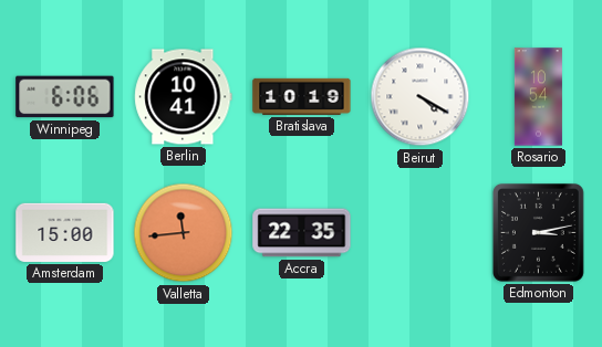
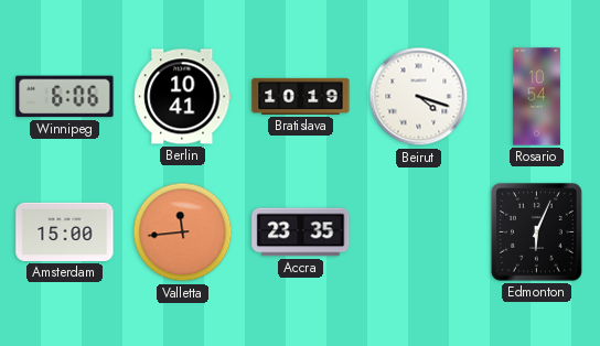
Beirut: 4:20 -> 4:18 (419, 97)
Accra: 22:35 -> 23:35 (301, 233)
Edmonton: 3:13 -> 6:04 (536, 231)
